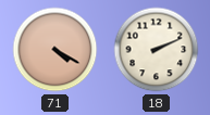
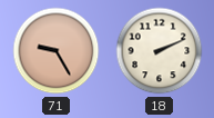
71: 4:20 -> 9:25 (57, 51)
